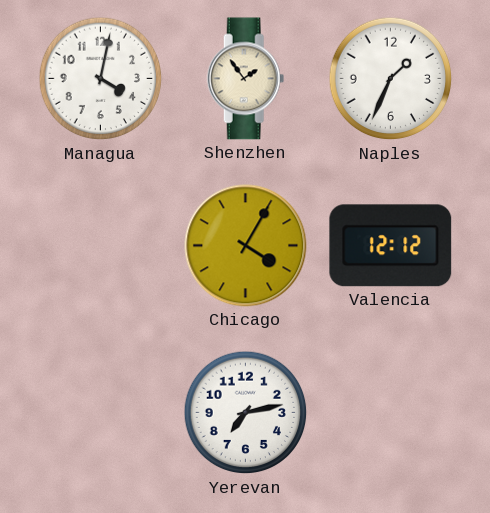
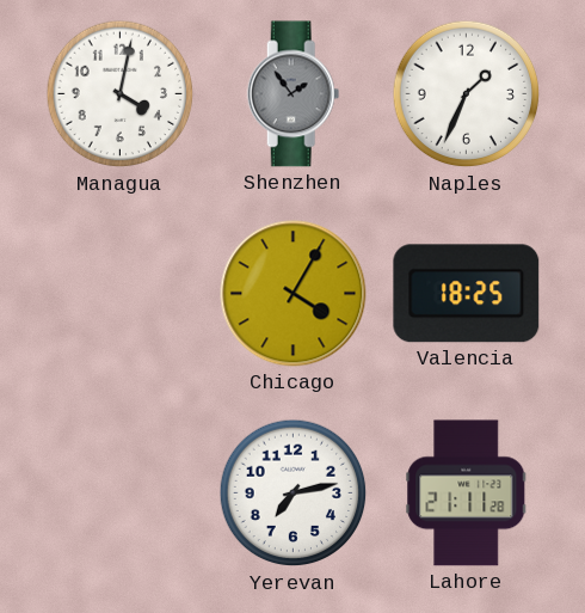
Shenzhen dial: cream -> grey (294, 94)
Valencia: 12:12 -> 18:25 (467, 294)
Lahore: none -> 21:11 (467, 494)
